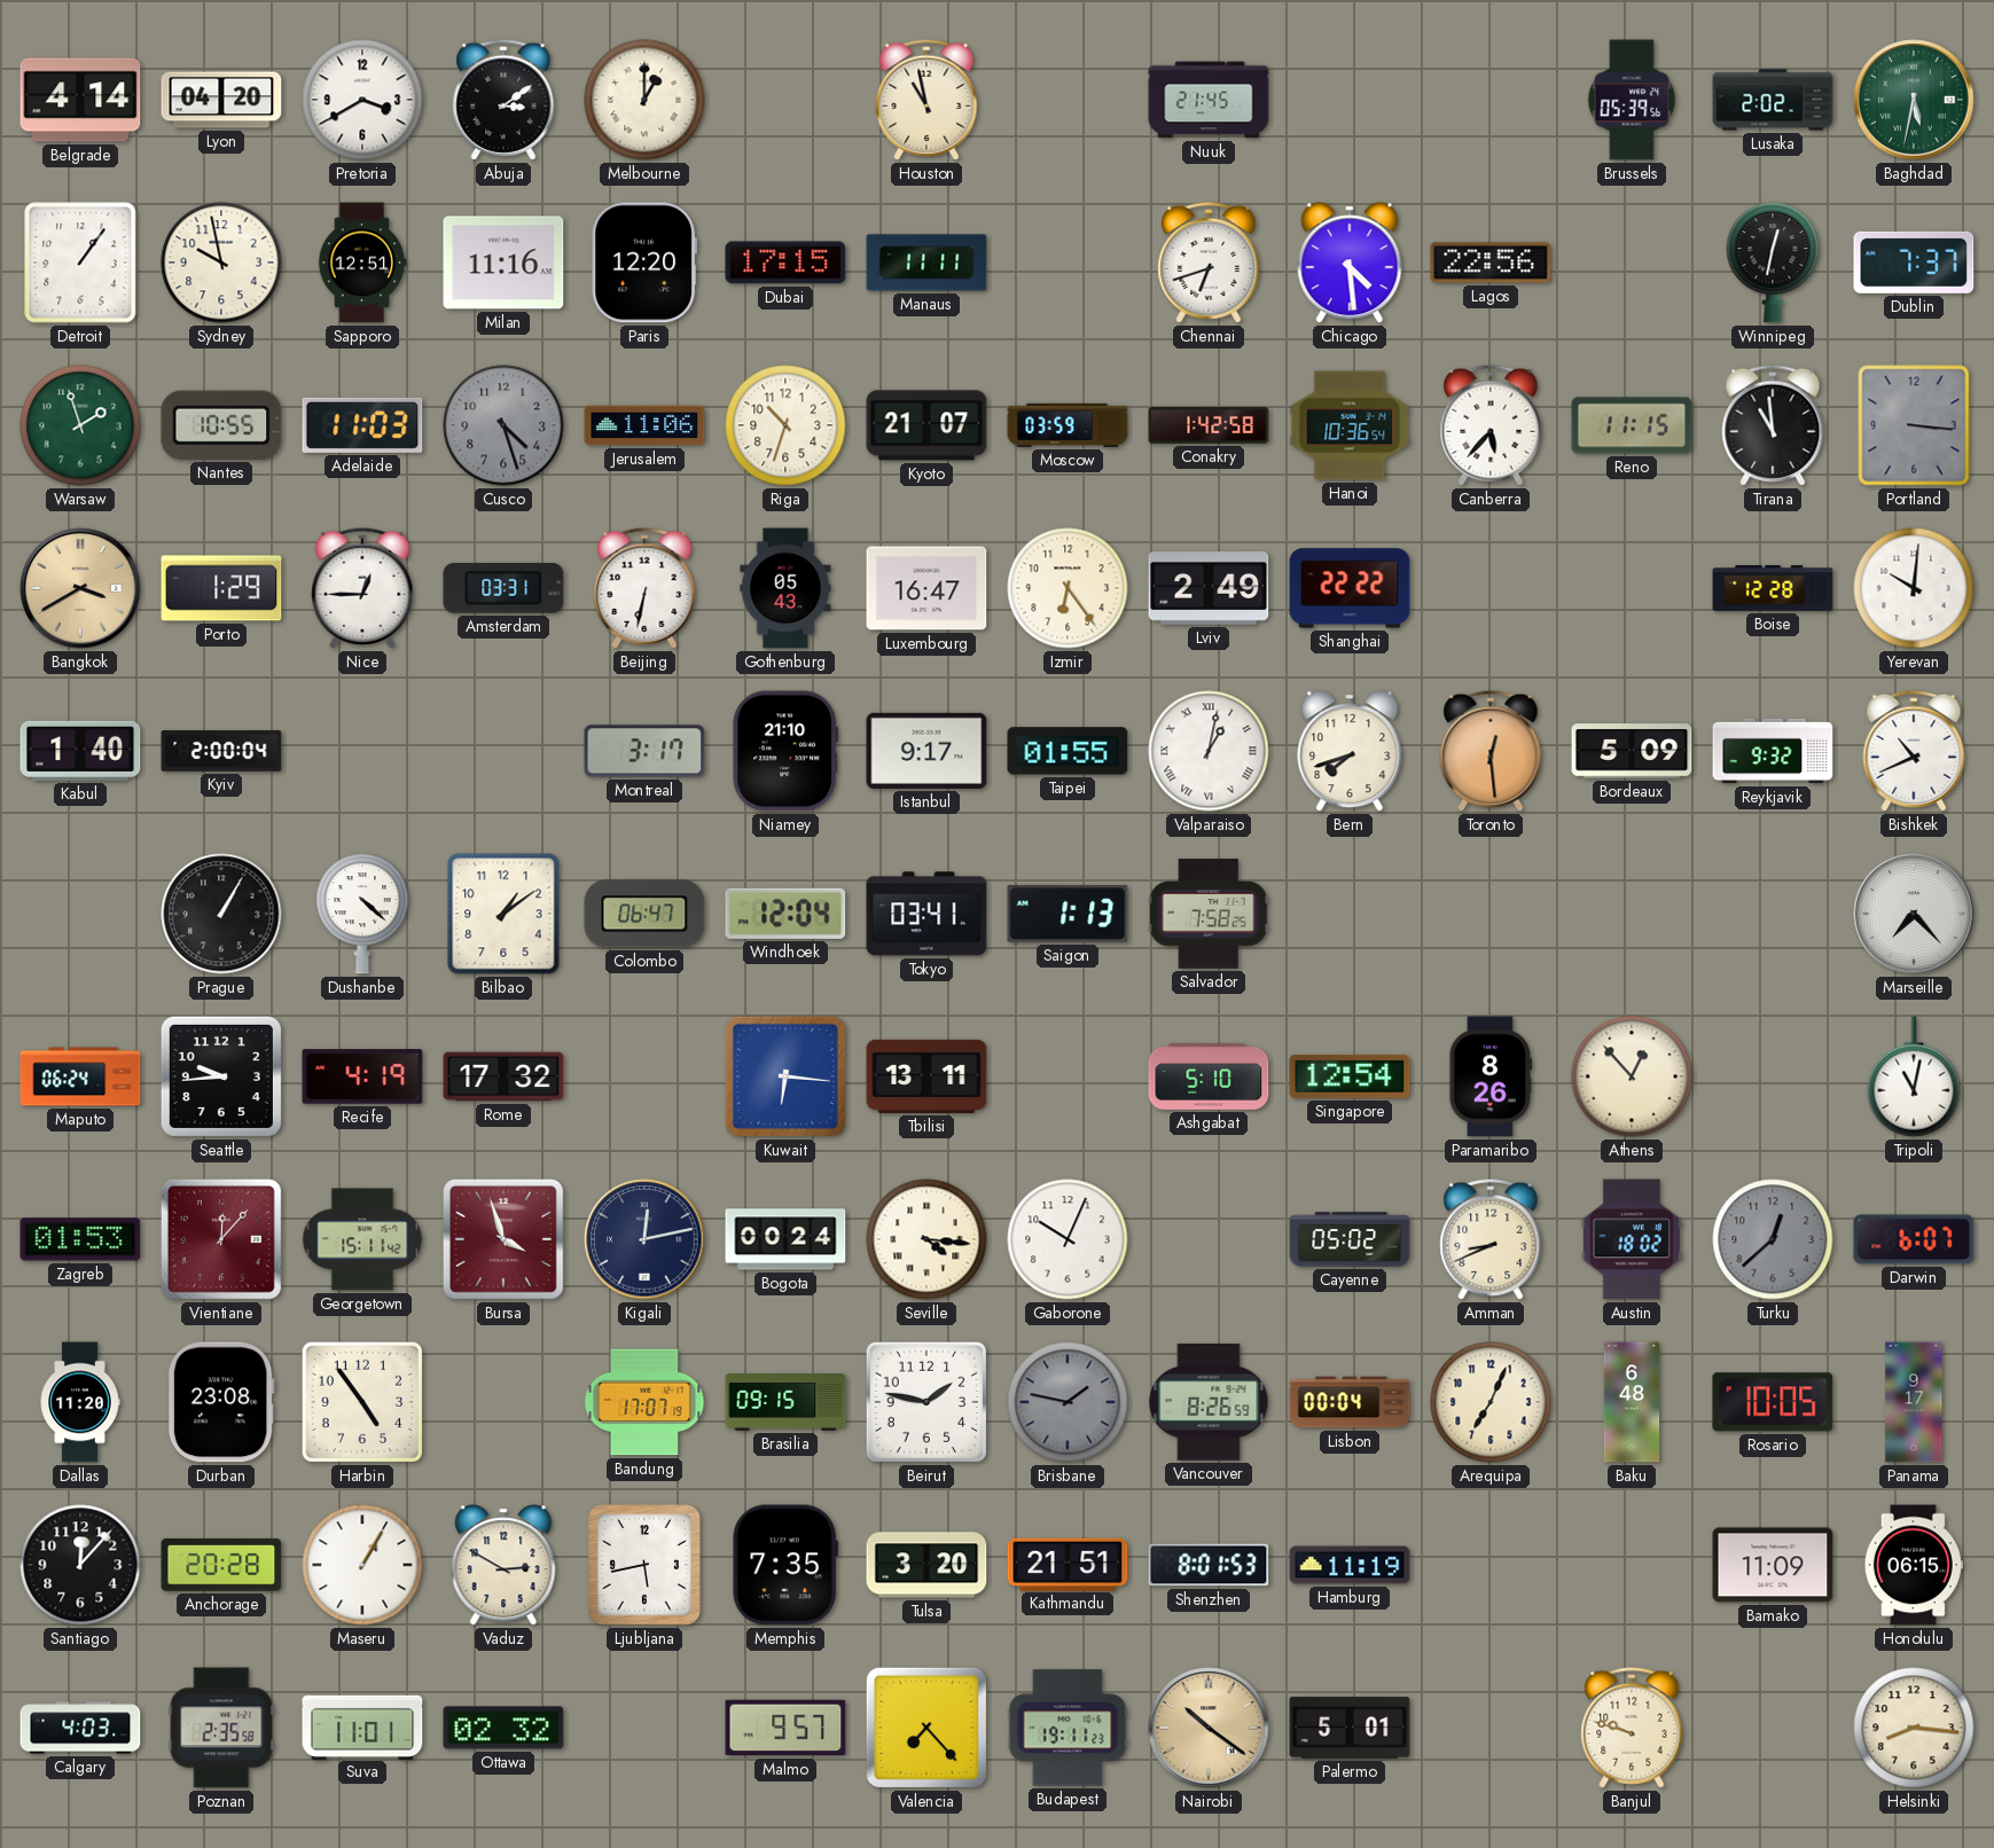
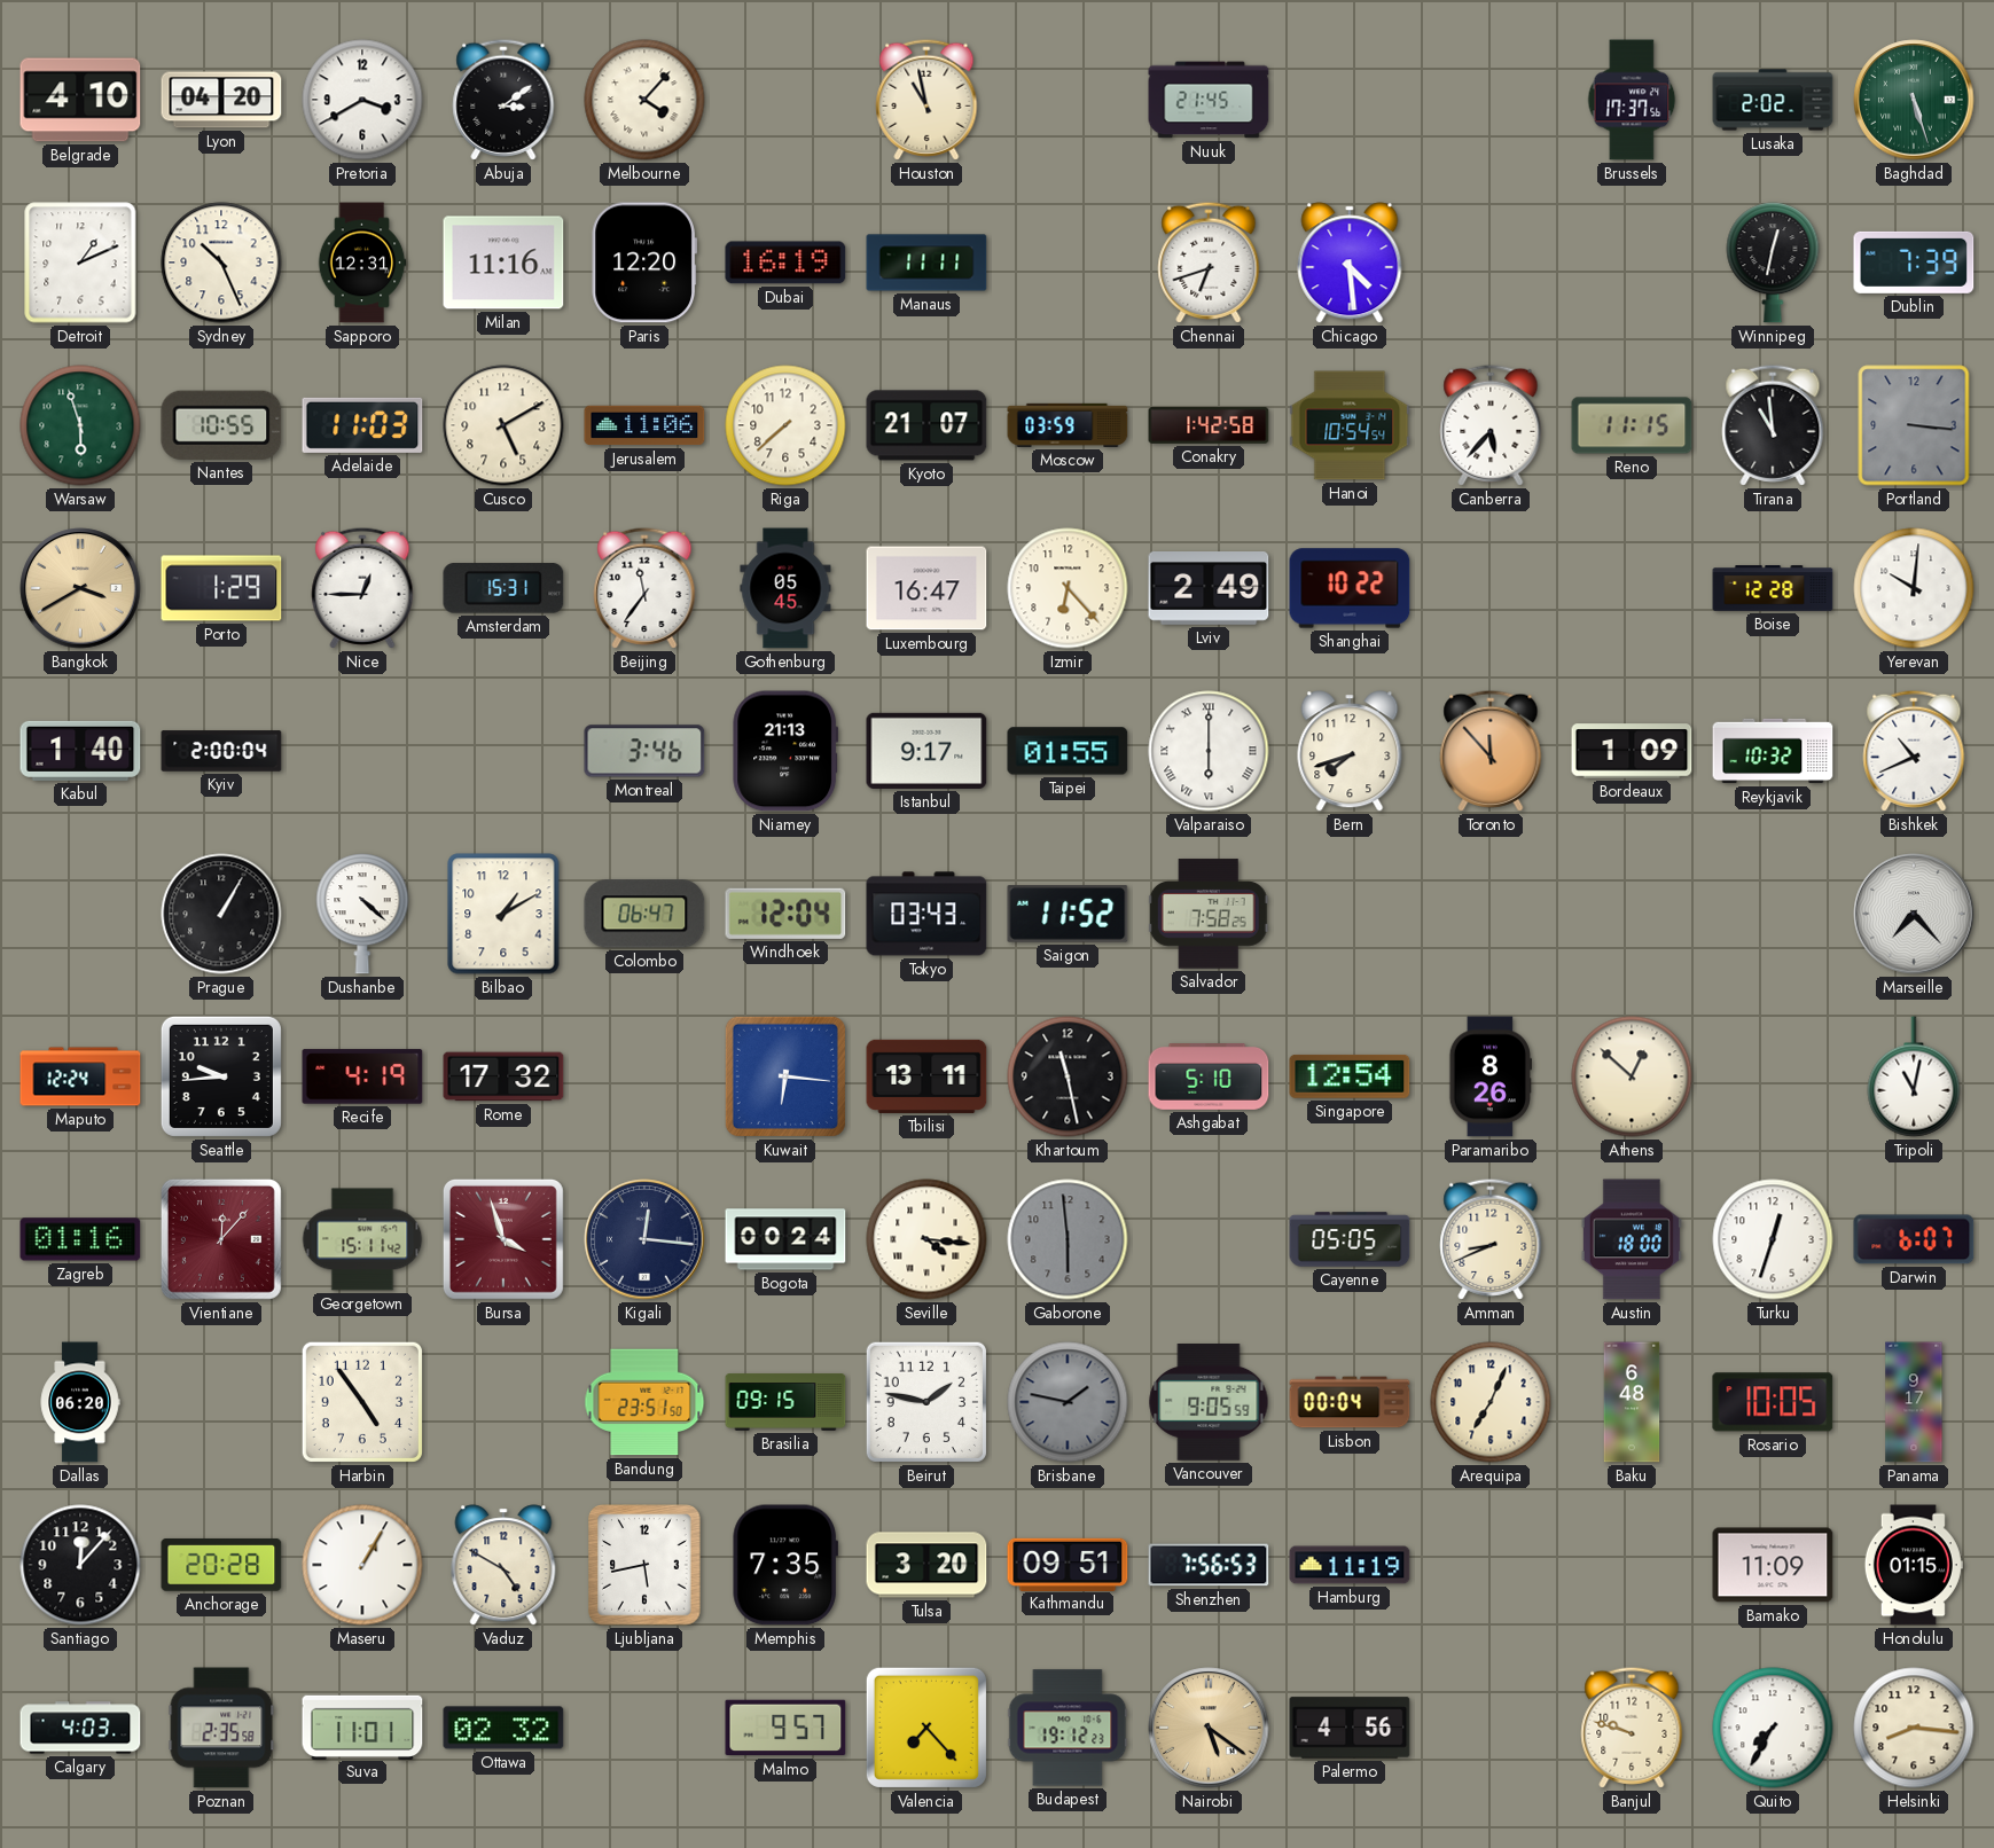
Belgrade: 4:14 -> 4:10 (80, 100)
Melbourne: 1:00 -> 4:07 (644, 100)
Brussels: 05:39 -> 17:37 (1632, 100)
Baghdad: 5:32 -> 5:27 (1914, 100)
Detroit: 1:06 -> 1:11 (80, 263)
Sydney: 9:58 -> 10:26 (221, 263)
Sapporo: 12:51 -> 12:31 (362, 263)
Dubai: 17:15 -> 16:19 (785, 263)
Lagos: 22:56 -> none (1491, 263)
Dublin: 7:37 -> 7:39 (1914, 263)
Warsaw: 1:57 -> 5:57 (80, 425)
Cusco: 4:27 -> 5:10 (503, 425)
Cusco dial: grey -> cream (503, 425)
Riga: 10:33 -> 7:38 (785, 425)
Hanoi: 10:36 -> 10:54 (1350, 425)
Amsterdam: 03:31 -> 15:31 (503, 588)
Beijing: 6:32 -> 11:36 (644, 588)
Gothenburg: 05:43 -> 05:45 (785, 588)
Izmir: 6:24 -> 6:23 (1068, 588)
Shanghai: 22:22 -> 10:22 (1350, 588)
Montreal: 3:17 -> 3:46 (644, 751)
Niamey: 21:10 -> 21:13 (785, 751)
Valparaiso: 1:02 -> 6:00 (1209, 751)
Toronto: 12:29 -> 11:53 (1491, 751)
Bordeaux: 5:09 -> 1:09 (1632, 751)
Reykjavik: 9:32 -> 10:32 (1773, 751)
Bilbao: 1:09 -> 1:10 (503, 914)
Tokyo: 03:41 -> 03:43 (926, 914)
Saigon: 1:13 -> 11:52 (1068, 914)
Maputo: 06:24 -> 12:24 (80, 1076)
Khartoum: none -> 11:28 (1068, 1076)
Athens: 12:53 -> 12:52 (1632, 1076)
Zagreb: 01:53 -> 01:16 (80, 1239)
Kigali: 12:13 -> 12:16 (644, 1239)
Gaborone: 10:04 -> 5:59 (1068, 1239)
Gaborone dial: white -> grey (1068, 1239)
Cayenne: 05:02 -> 05:05 (1350, 1239)
Austin: 18:02 -> 18:00 (1632, 1239)
Turku: 12:38 -> 12:33 (1773, 1239)
Turku dial: grey -> white (1773, 1239)
Dallas: 11:20 -> 06:20 (80, 1402)
Durban: 23:08 -> none (221, 1402)
Bandung: 17:07 -> 23:51 (644, 1402)
Vancouver: 8:26 -> 9:05 (1209, 1403)
Vaduz: 2:50 -> 4:50 (503, 1565)
Kathmandu: 21:51 -> 09:51 (1068, 1564)
Shenzhen: 8:01 -> 7:56 (1209, 1565)
Honolulu: 06:15 -> 01:15 (1914, 1565)
Budapest: 19:11 -> 19:12 (1068, 1728)
Nairobi: 10:21 -> 5:21 (1209, 1728)
Palermo: 5:01 -> 4:56 (1350, 1728)
Quito: none -> 7:35 (1773, 1728)
